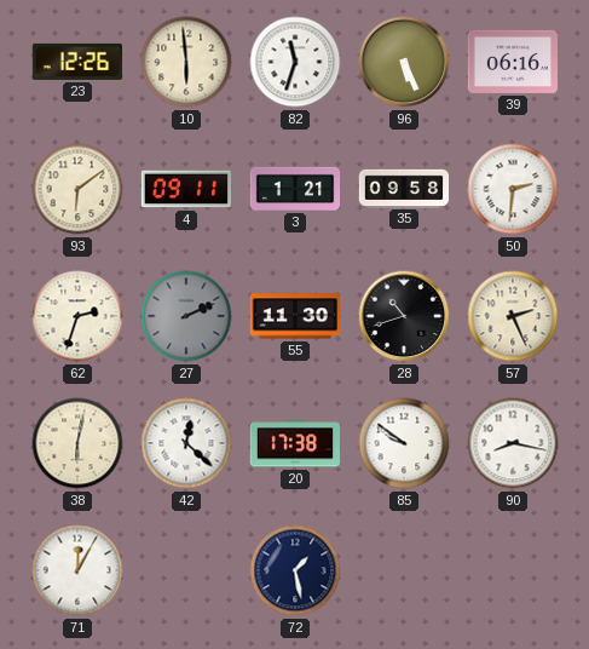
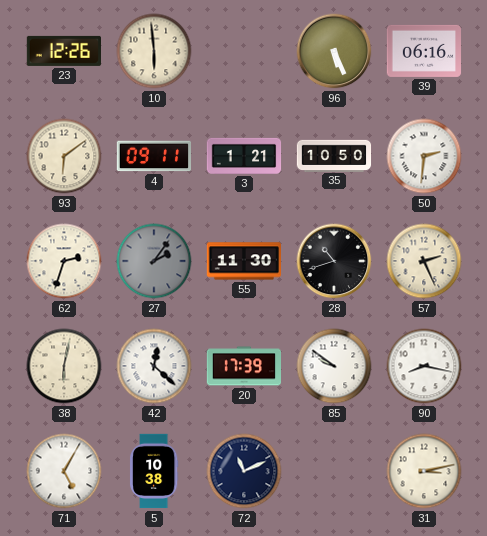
82: 11:33 -> none (295, 62)
35: 09:58 -> 10:50 (334, 155)
27: 2:11 -> 2:06 (154, 261)
20: 17:38 -> 17:39 (243, 366)
71: 12:05 -> 5:05 (64, 471)
5: none -> 10:38 (154, 471)
72: 1:28 -> 11:11 (244, 471)
31: none -> 3:13 (424, 471)
